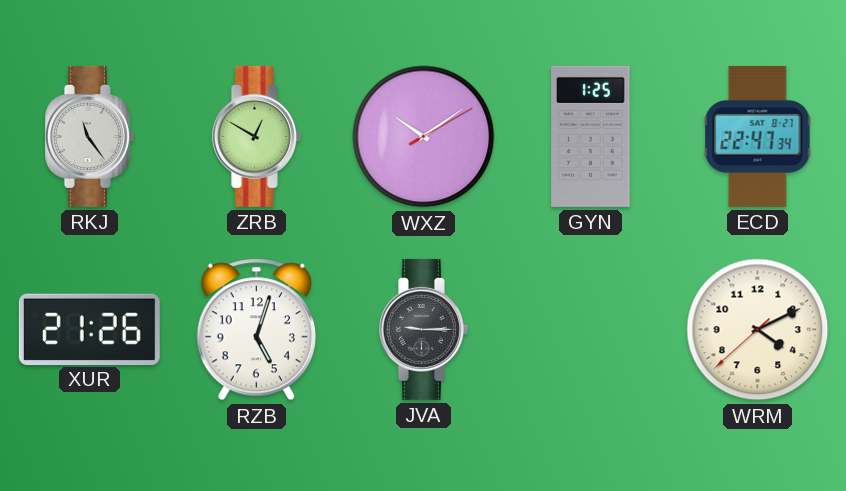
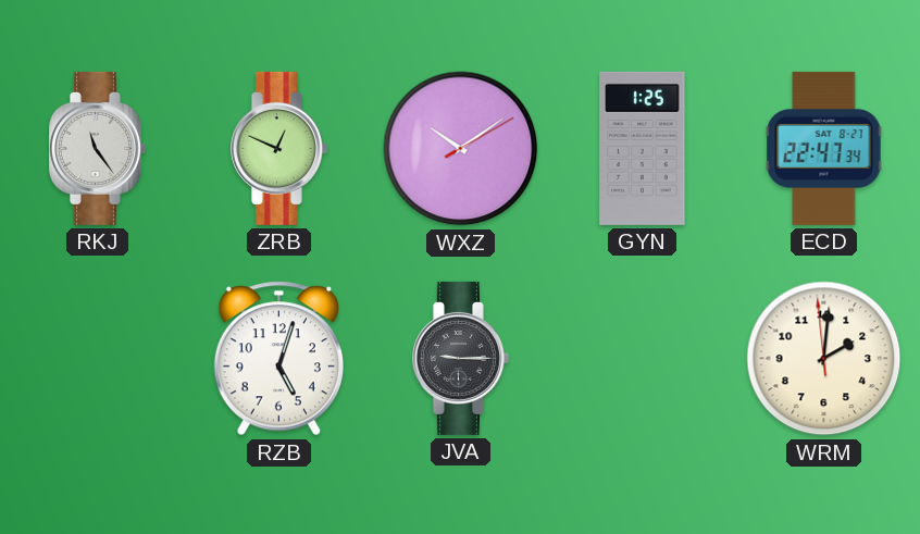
ZRB: 12:50 -> 12:49 (278, 148)
XUR: 21:26 -> none (89, 329)
WRM: 4:10 -> 2:00 (824, 359)
